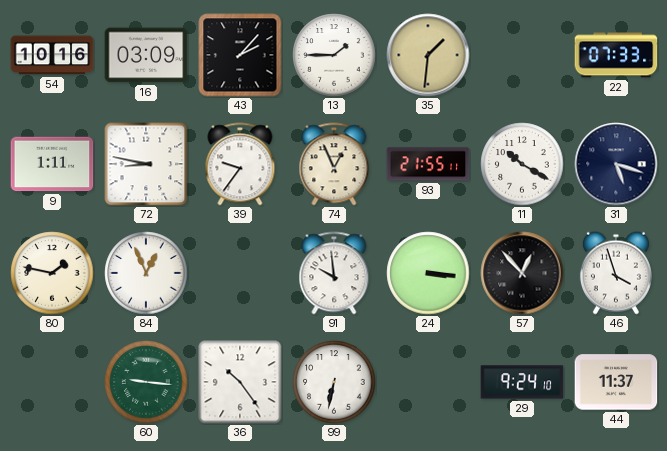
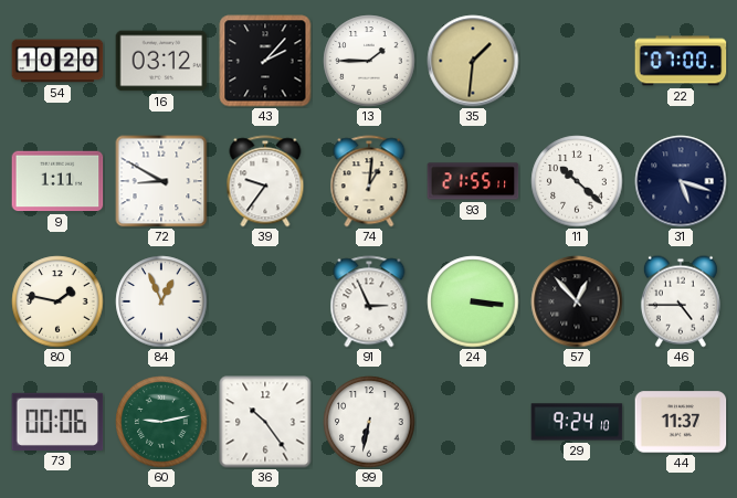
54: 10:16 -> 10:20 (57, 61)
16: 03:09 -> 03:12 (161, 61)
22: 07:33 -> 07:00 (681, 61)
72: 8:47 -> 8:50 (161, 181)
74: 12:56 -> 1:01 (369, 181)
11: 10:20 -> 10:22 (577, 181)
91: 9:59 -> 2:56 (369, 301)
46: 3:57 -> 4:45 (681, 301)
73: none -> 00:06 (57, 422)
60: 9:16 -> 9:13 (161, 422)
